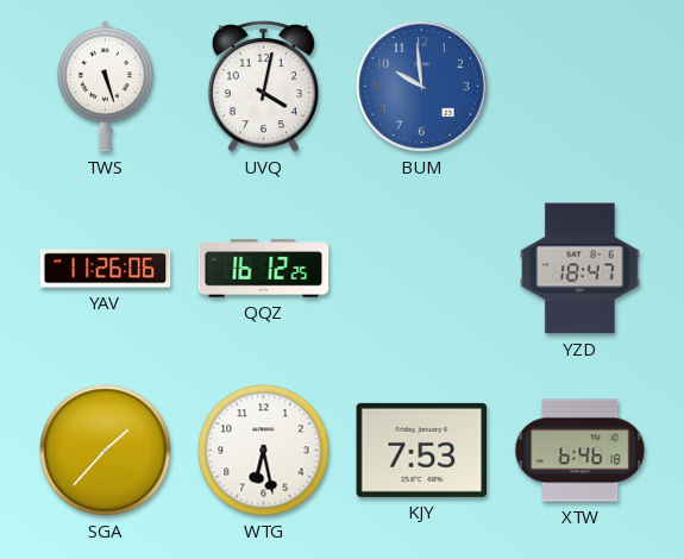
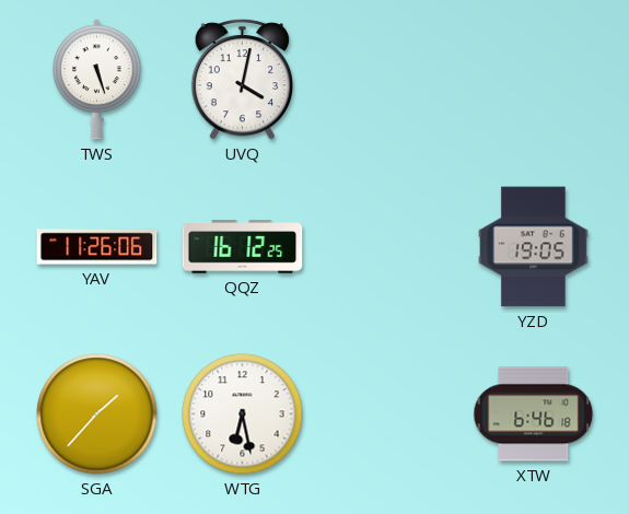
BUM: 9:59 -> none (421, 86)
YZD: 18:47 -> 19:05 (534, 247)
KJY: 7:53 -> none (422, 450)
